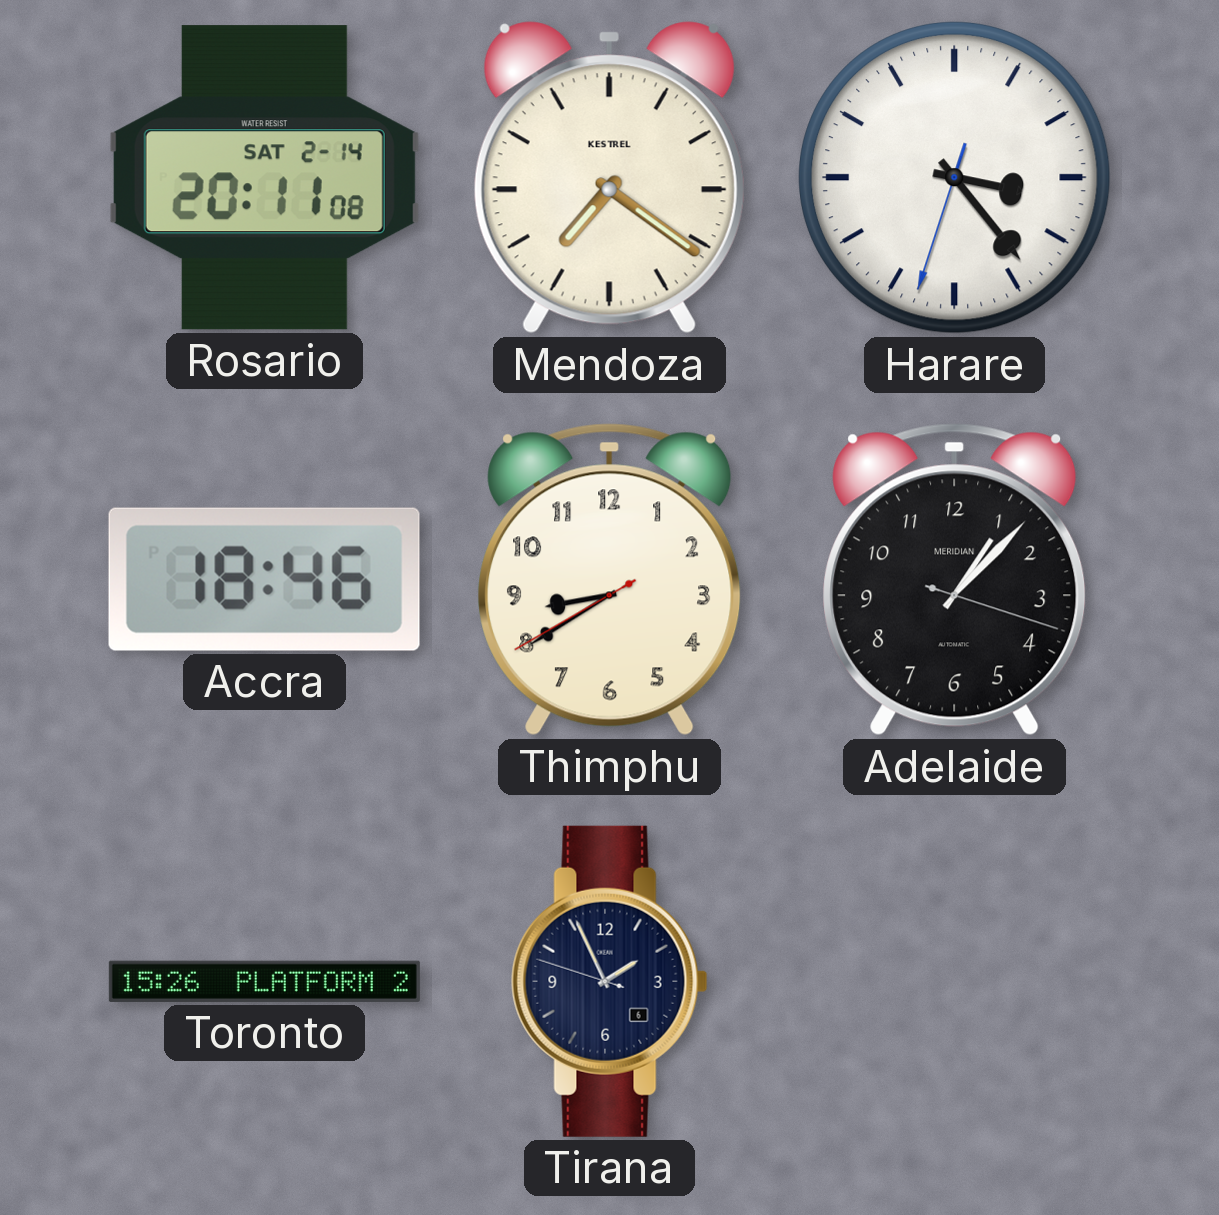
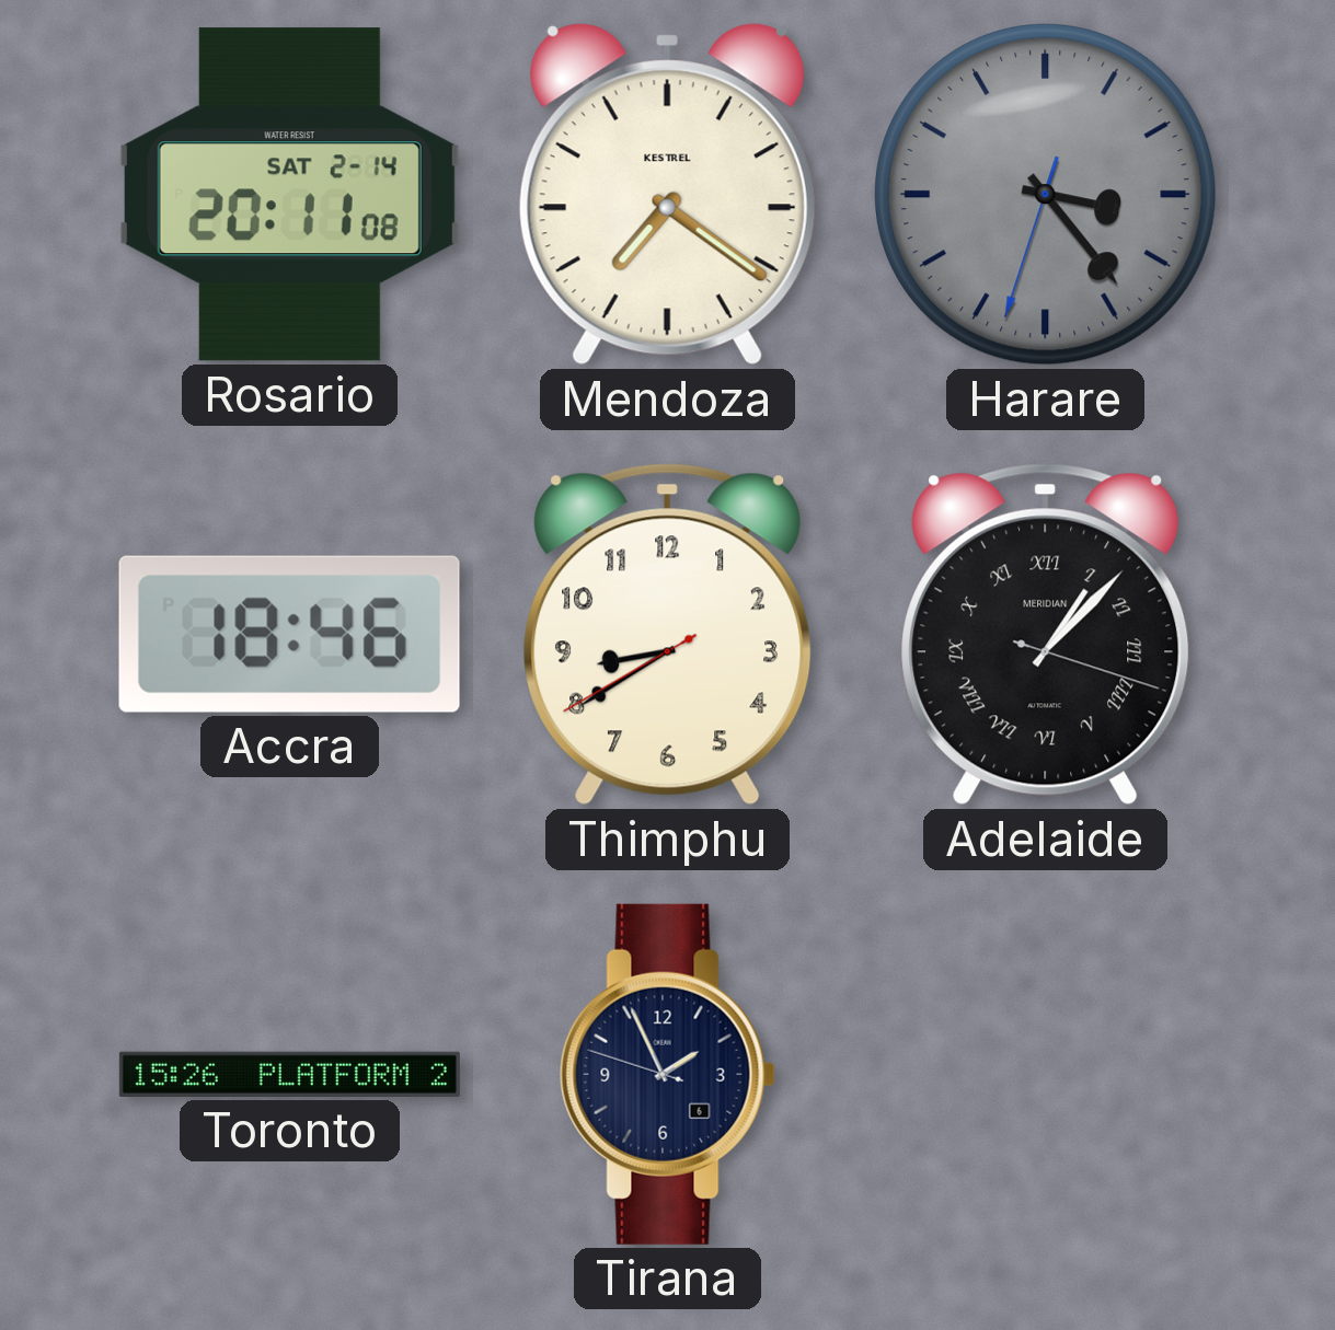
Harare dial: white -> grey (1046, 195)
Adelaide numerals: Arabic -> Roman (1046, 635)
